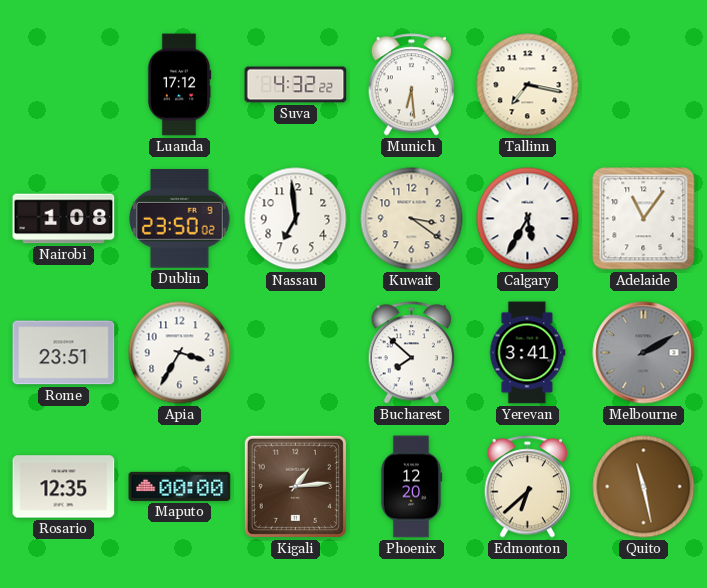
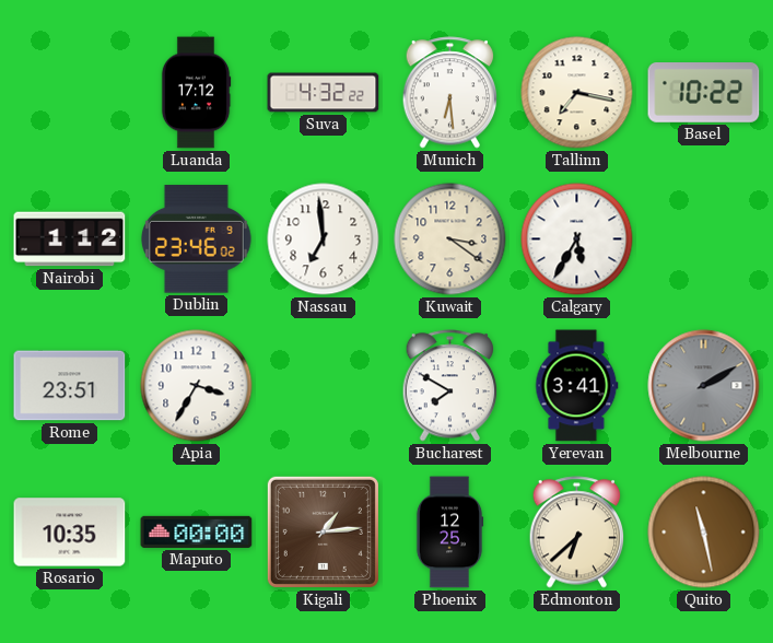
Basel: none -> 10:22 (704, 93)
Nairobi: 1:08 -> 1:12 (70, 239)
Dublin: 23:50 -> 23:46 (197, 239)
Adelaide: 11:06 -> none (644, 219)
Bucharest: 7:52 -> 7:50 (450, 386)
Rosario: 12:35 -> 10:35 (70, 533)
Phoenix: 12:20 -> 12:25 (449, 533)
